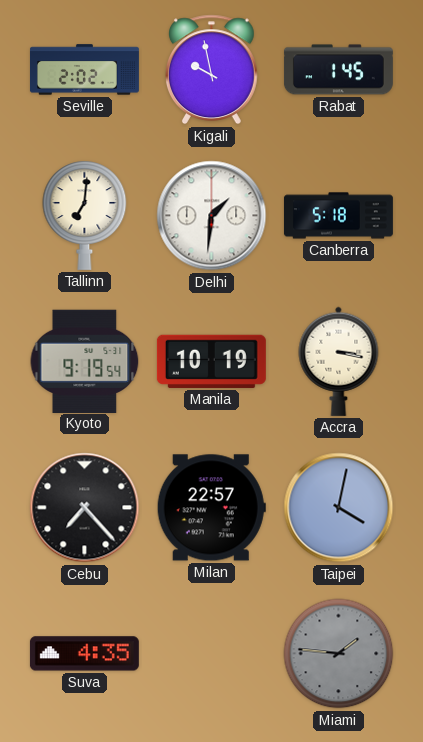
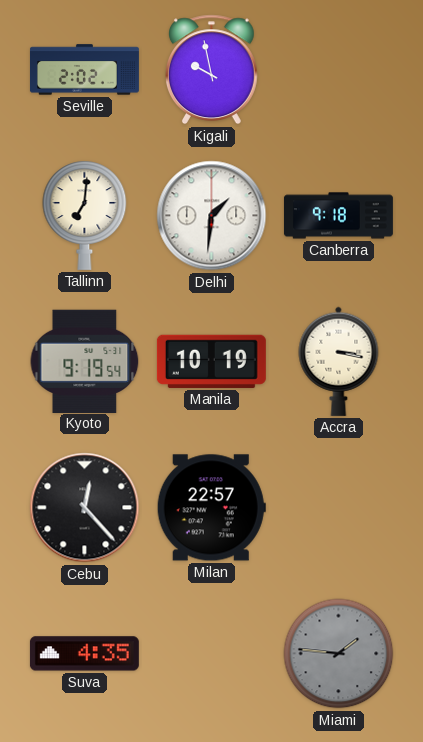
Rabat: 1:45 -> none (338, 70)
Canberra: 5:18 -> 9:18 (338, 216)
Cebu: 7:23 -> 12:23 (85, 508)
Taipei: 4:02 -> none (339, 508)
